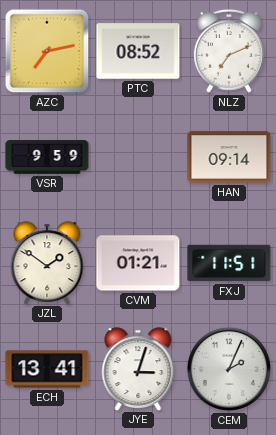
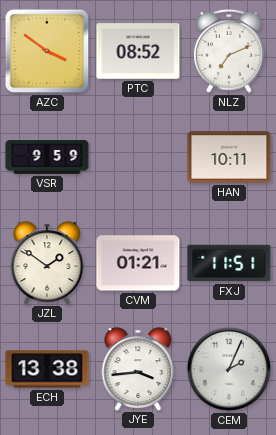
AZC: 7:13 -> 3:51 (47, 51)
HAN: 09:14 -> 10:11 (229, 157)
ECH: 13:41 -> 13:38 (47, 369)
JYE: 3:03 -> 3:44 (138, 369)
